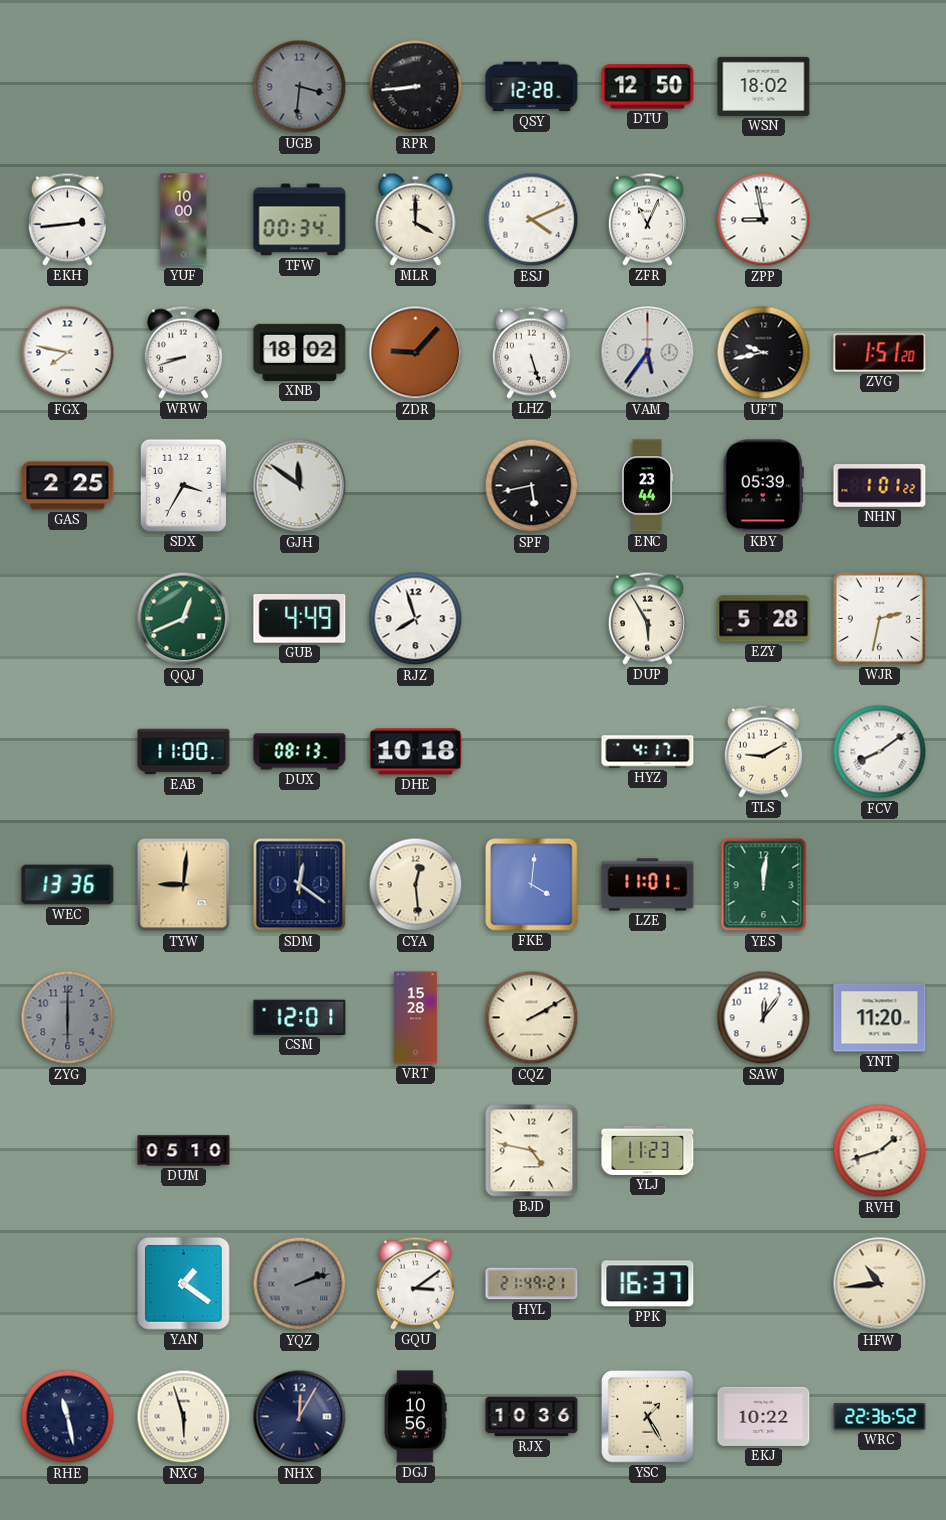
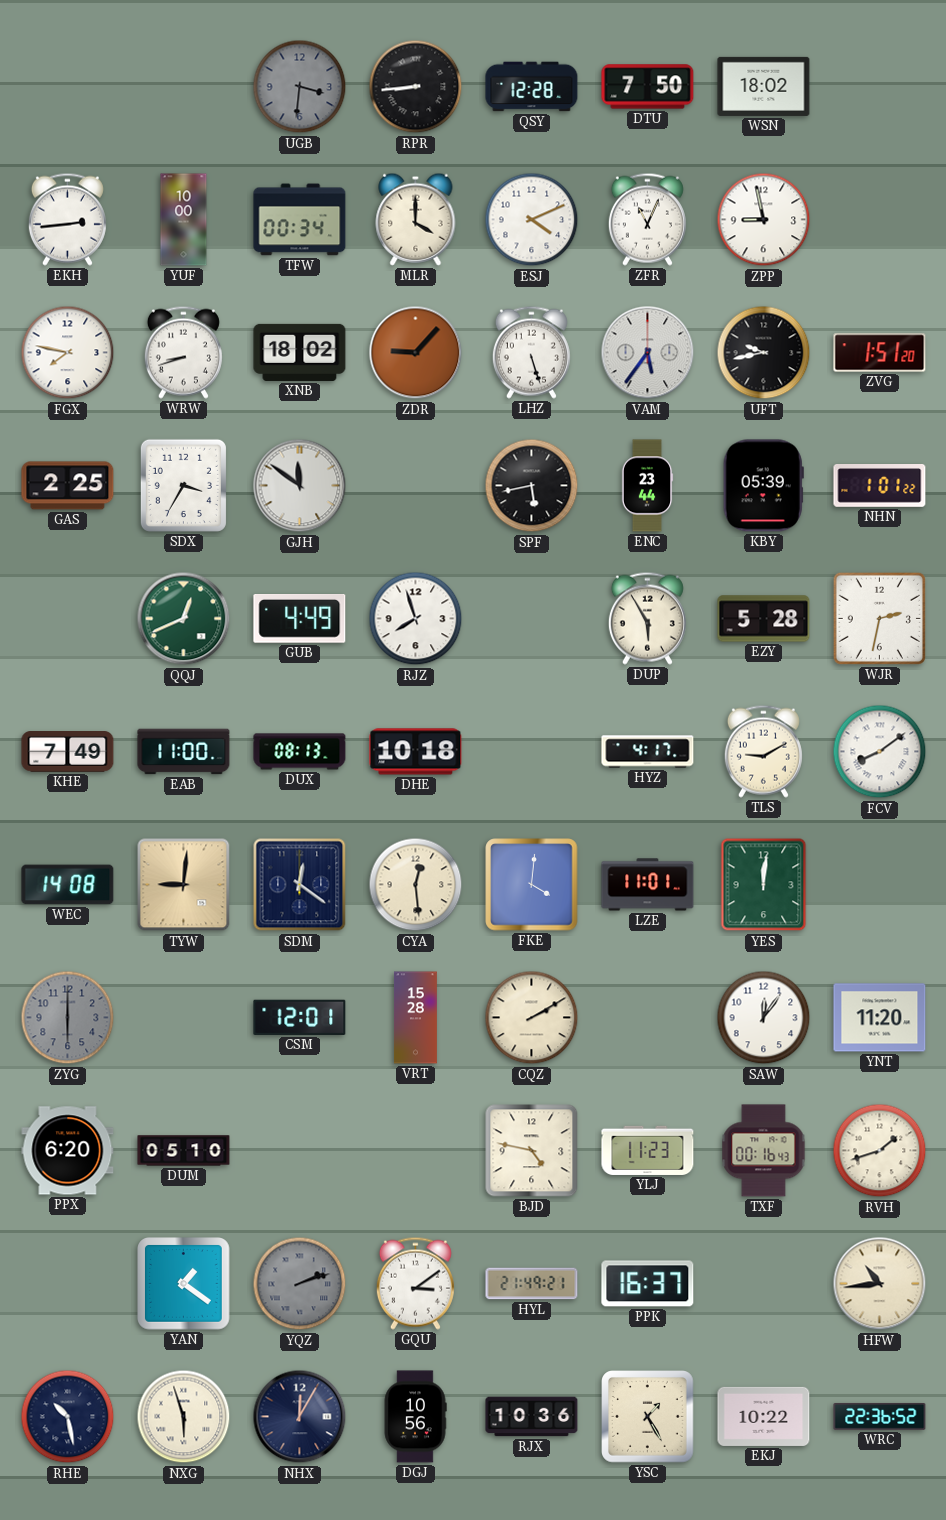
DTU: 12:50 -> 7:50 (648, 87)
KHE: none -> 7:49 (68, 752)
WEC: 13:36 -> 14:08 (68, 885)
PPX: none -> 6:20 (68, 1151)
TXF: none -> 00:16 (764, 1151)
RHE: 11:28 -> 10:28 (68, 1417)
